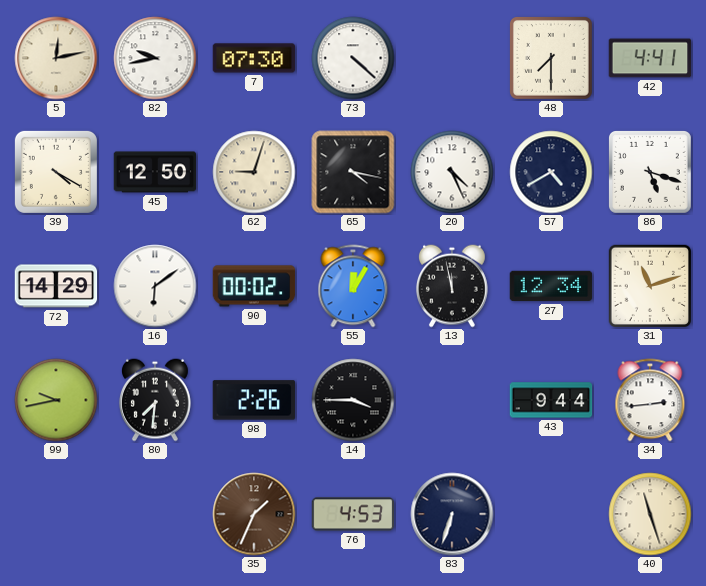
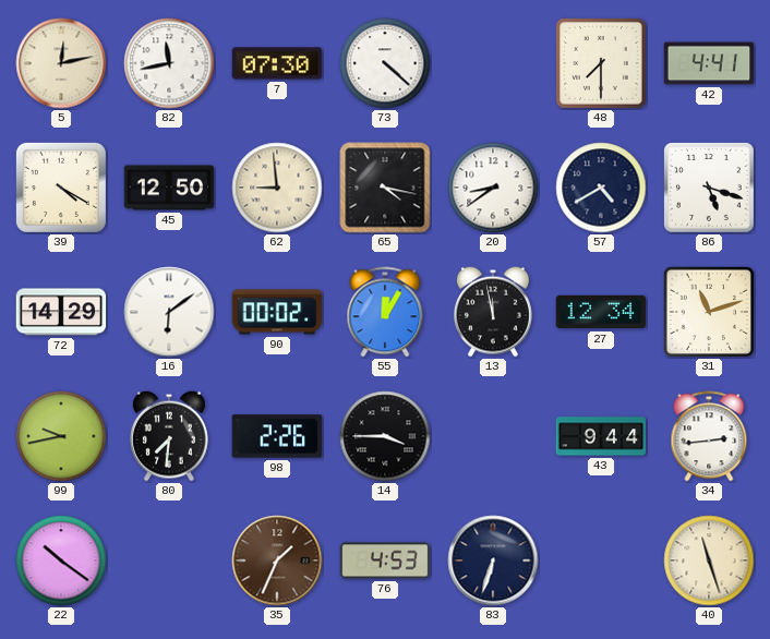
82: 9:43 -> 11:43 (169, 63)
62: 9:03 -> 8:59 (277, 188)
20: 4:26 -> 8:39 (493, 188)
22: none -> 10:21 (61, 560)
